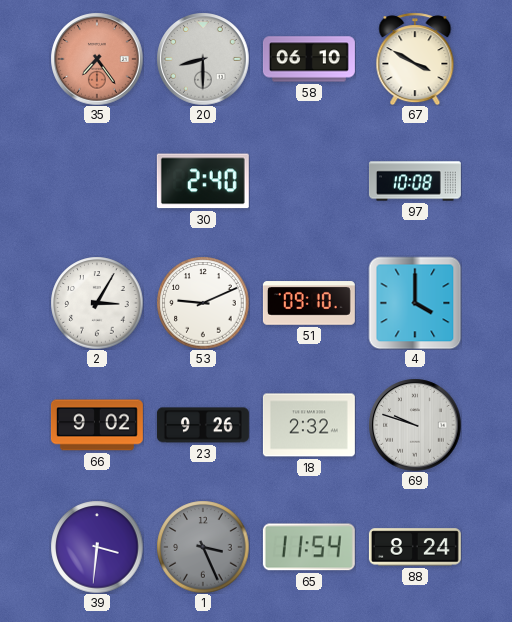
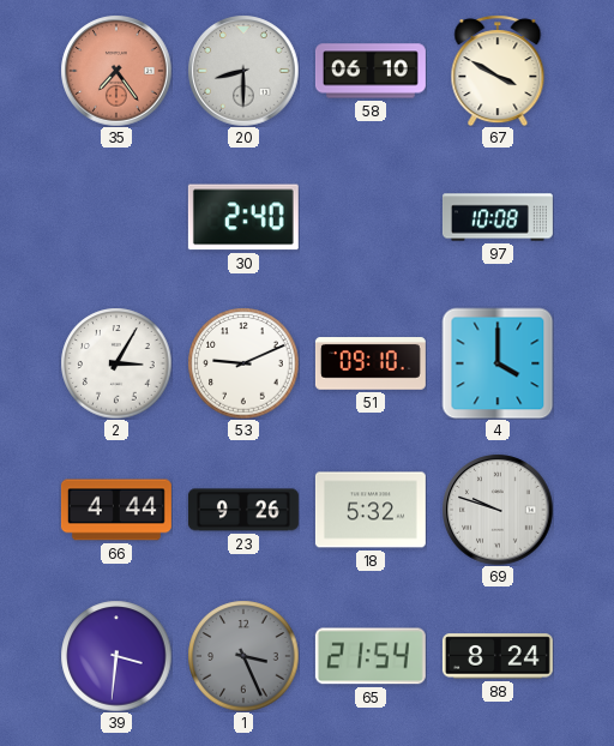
66: 9:02 -> 4:44 (116, 510)
18: 2:32 -> 5:32 (371, 510)
65: 11:54 -> 21:54 (371, 656)
